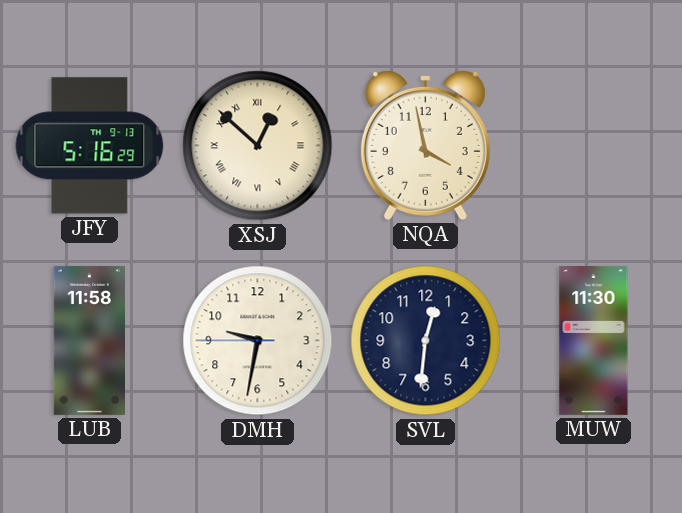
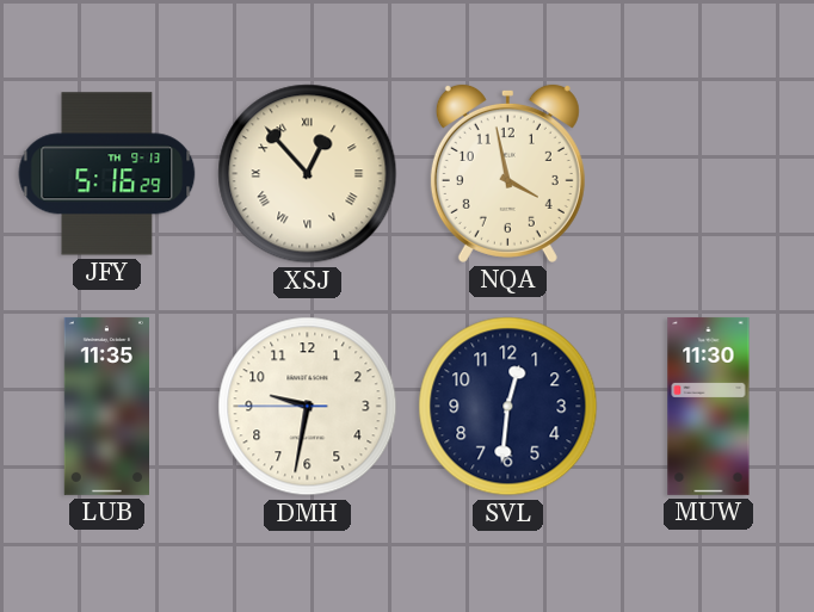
XSJ: 12:52 -> 12:53 (308, 174)
LUB: 11:58 -> 11:35 (106, 406)
